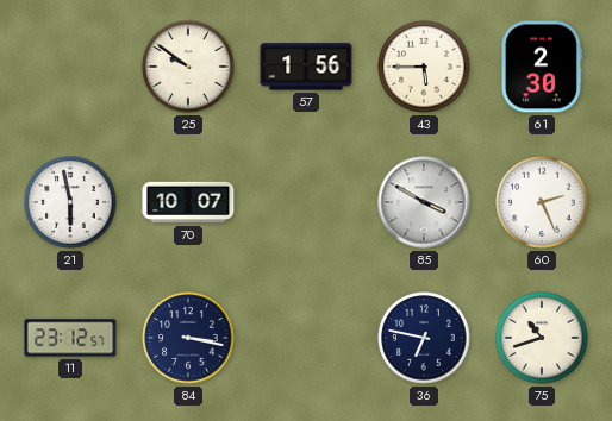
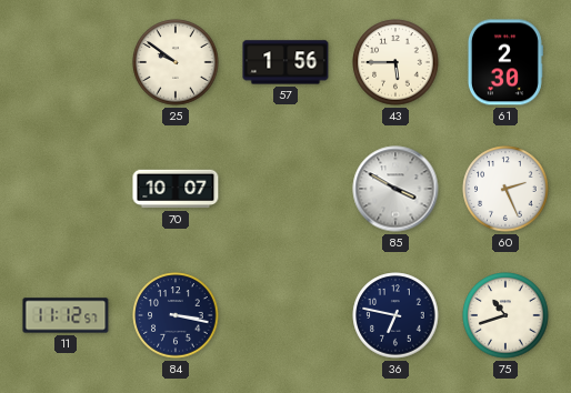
21: 5:58 -> none (70, 202)
11: 23:12 -> 11:12 (66, 315)
